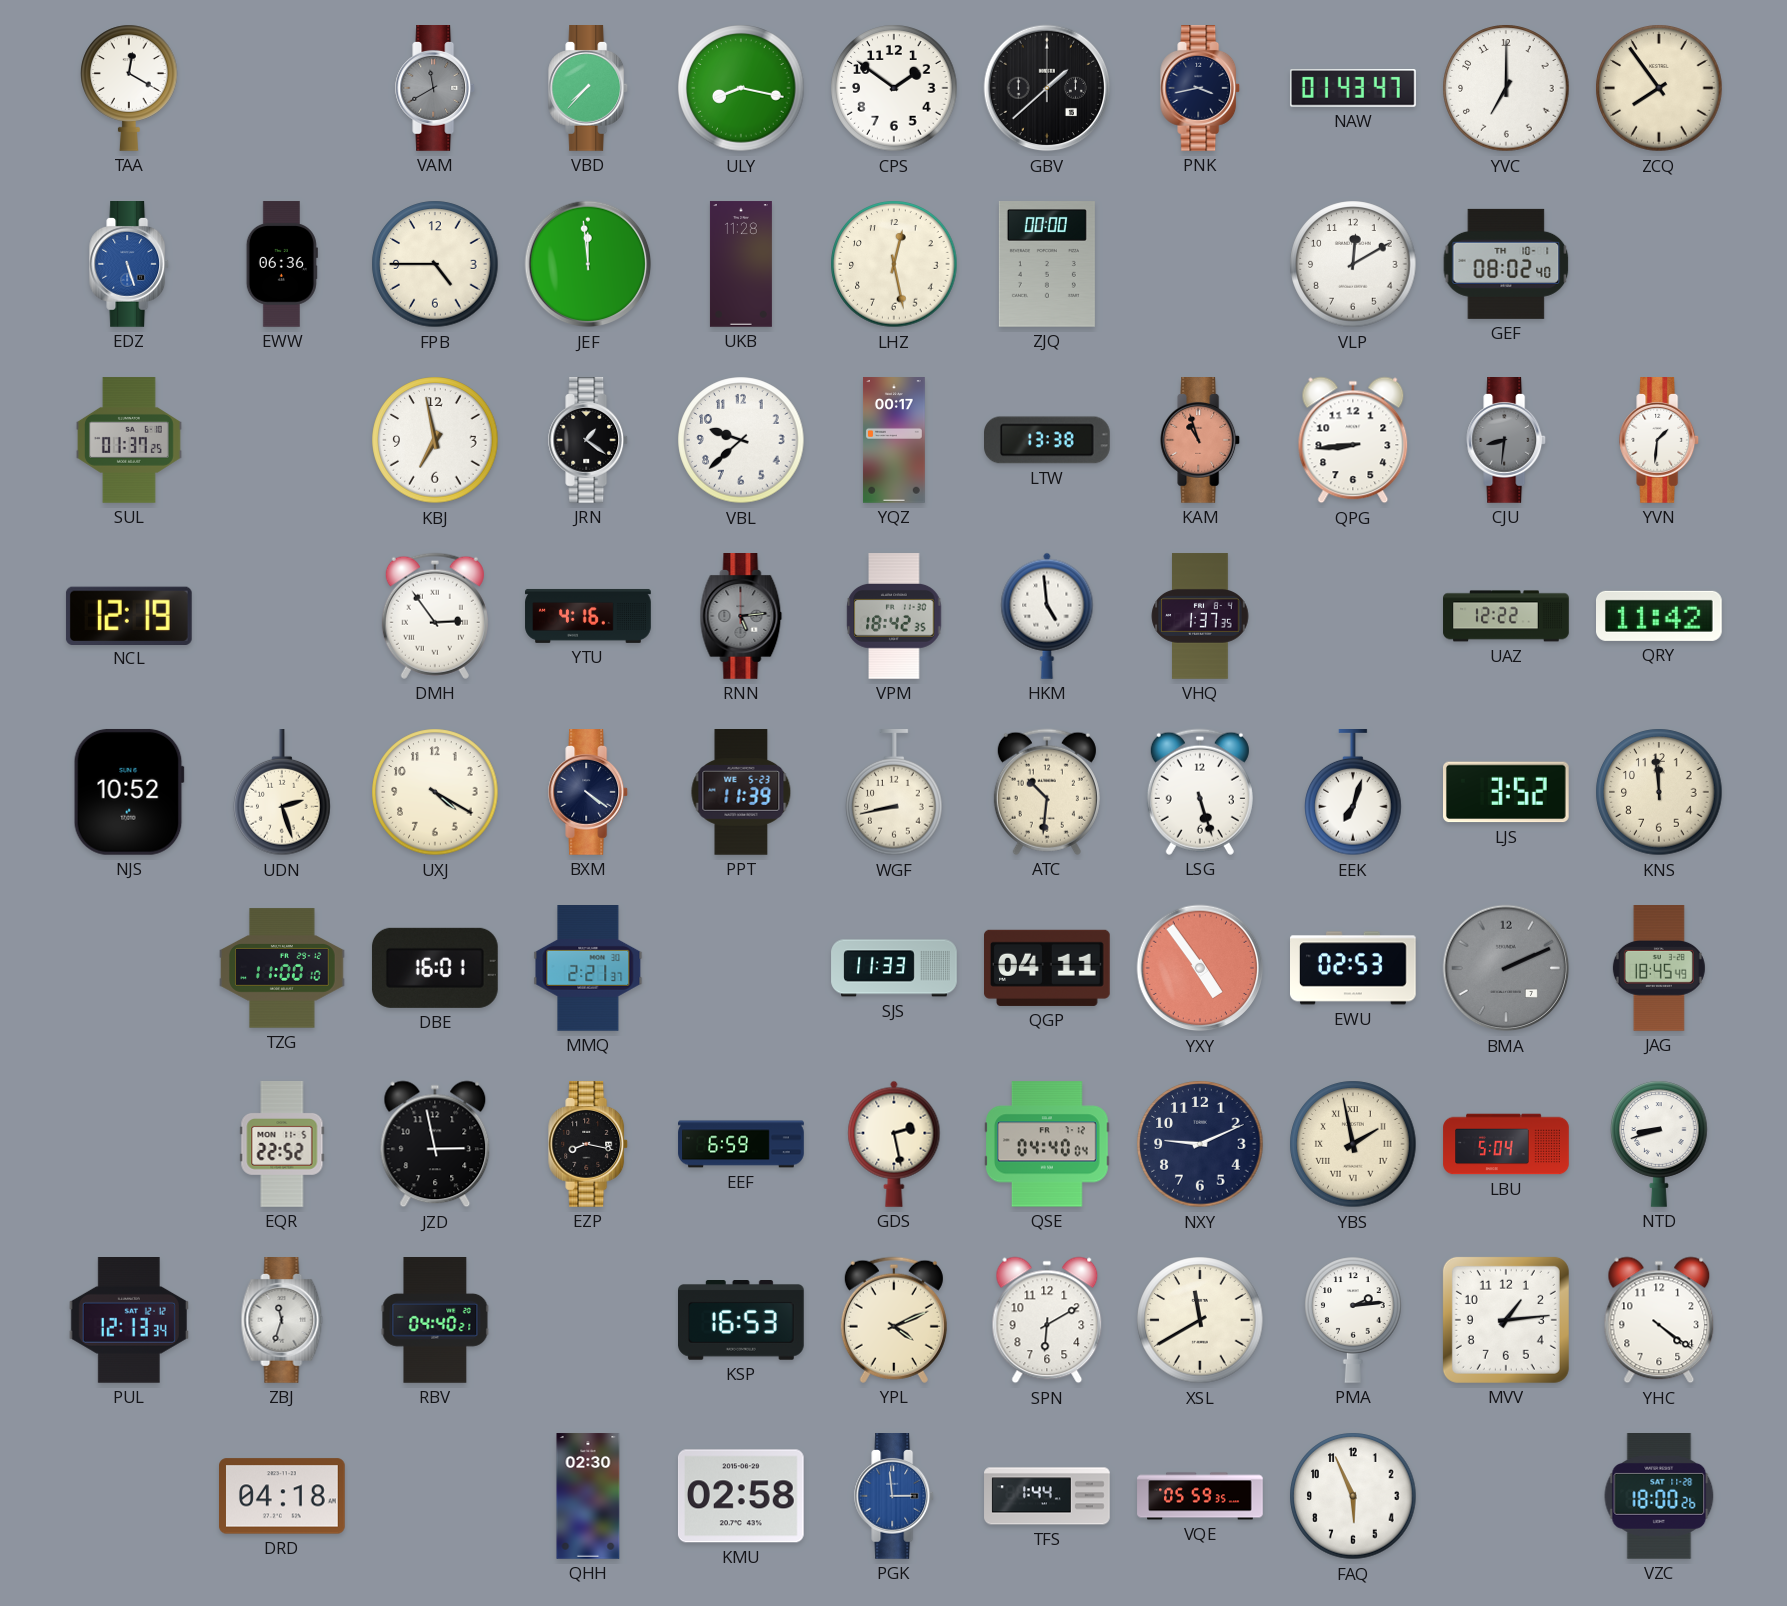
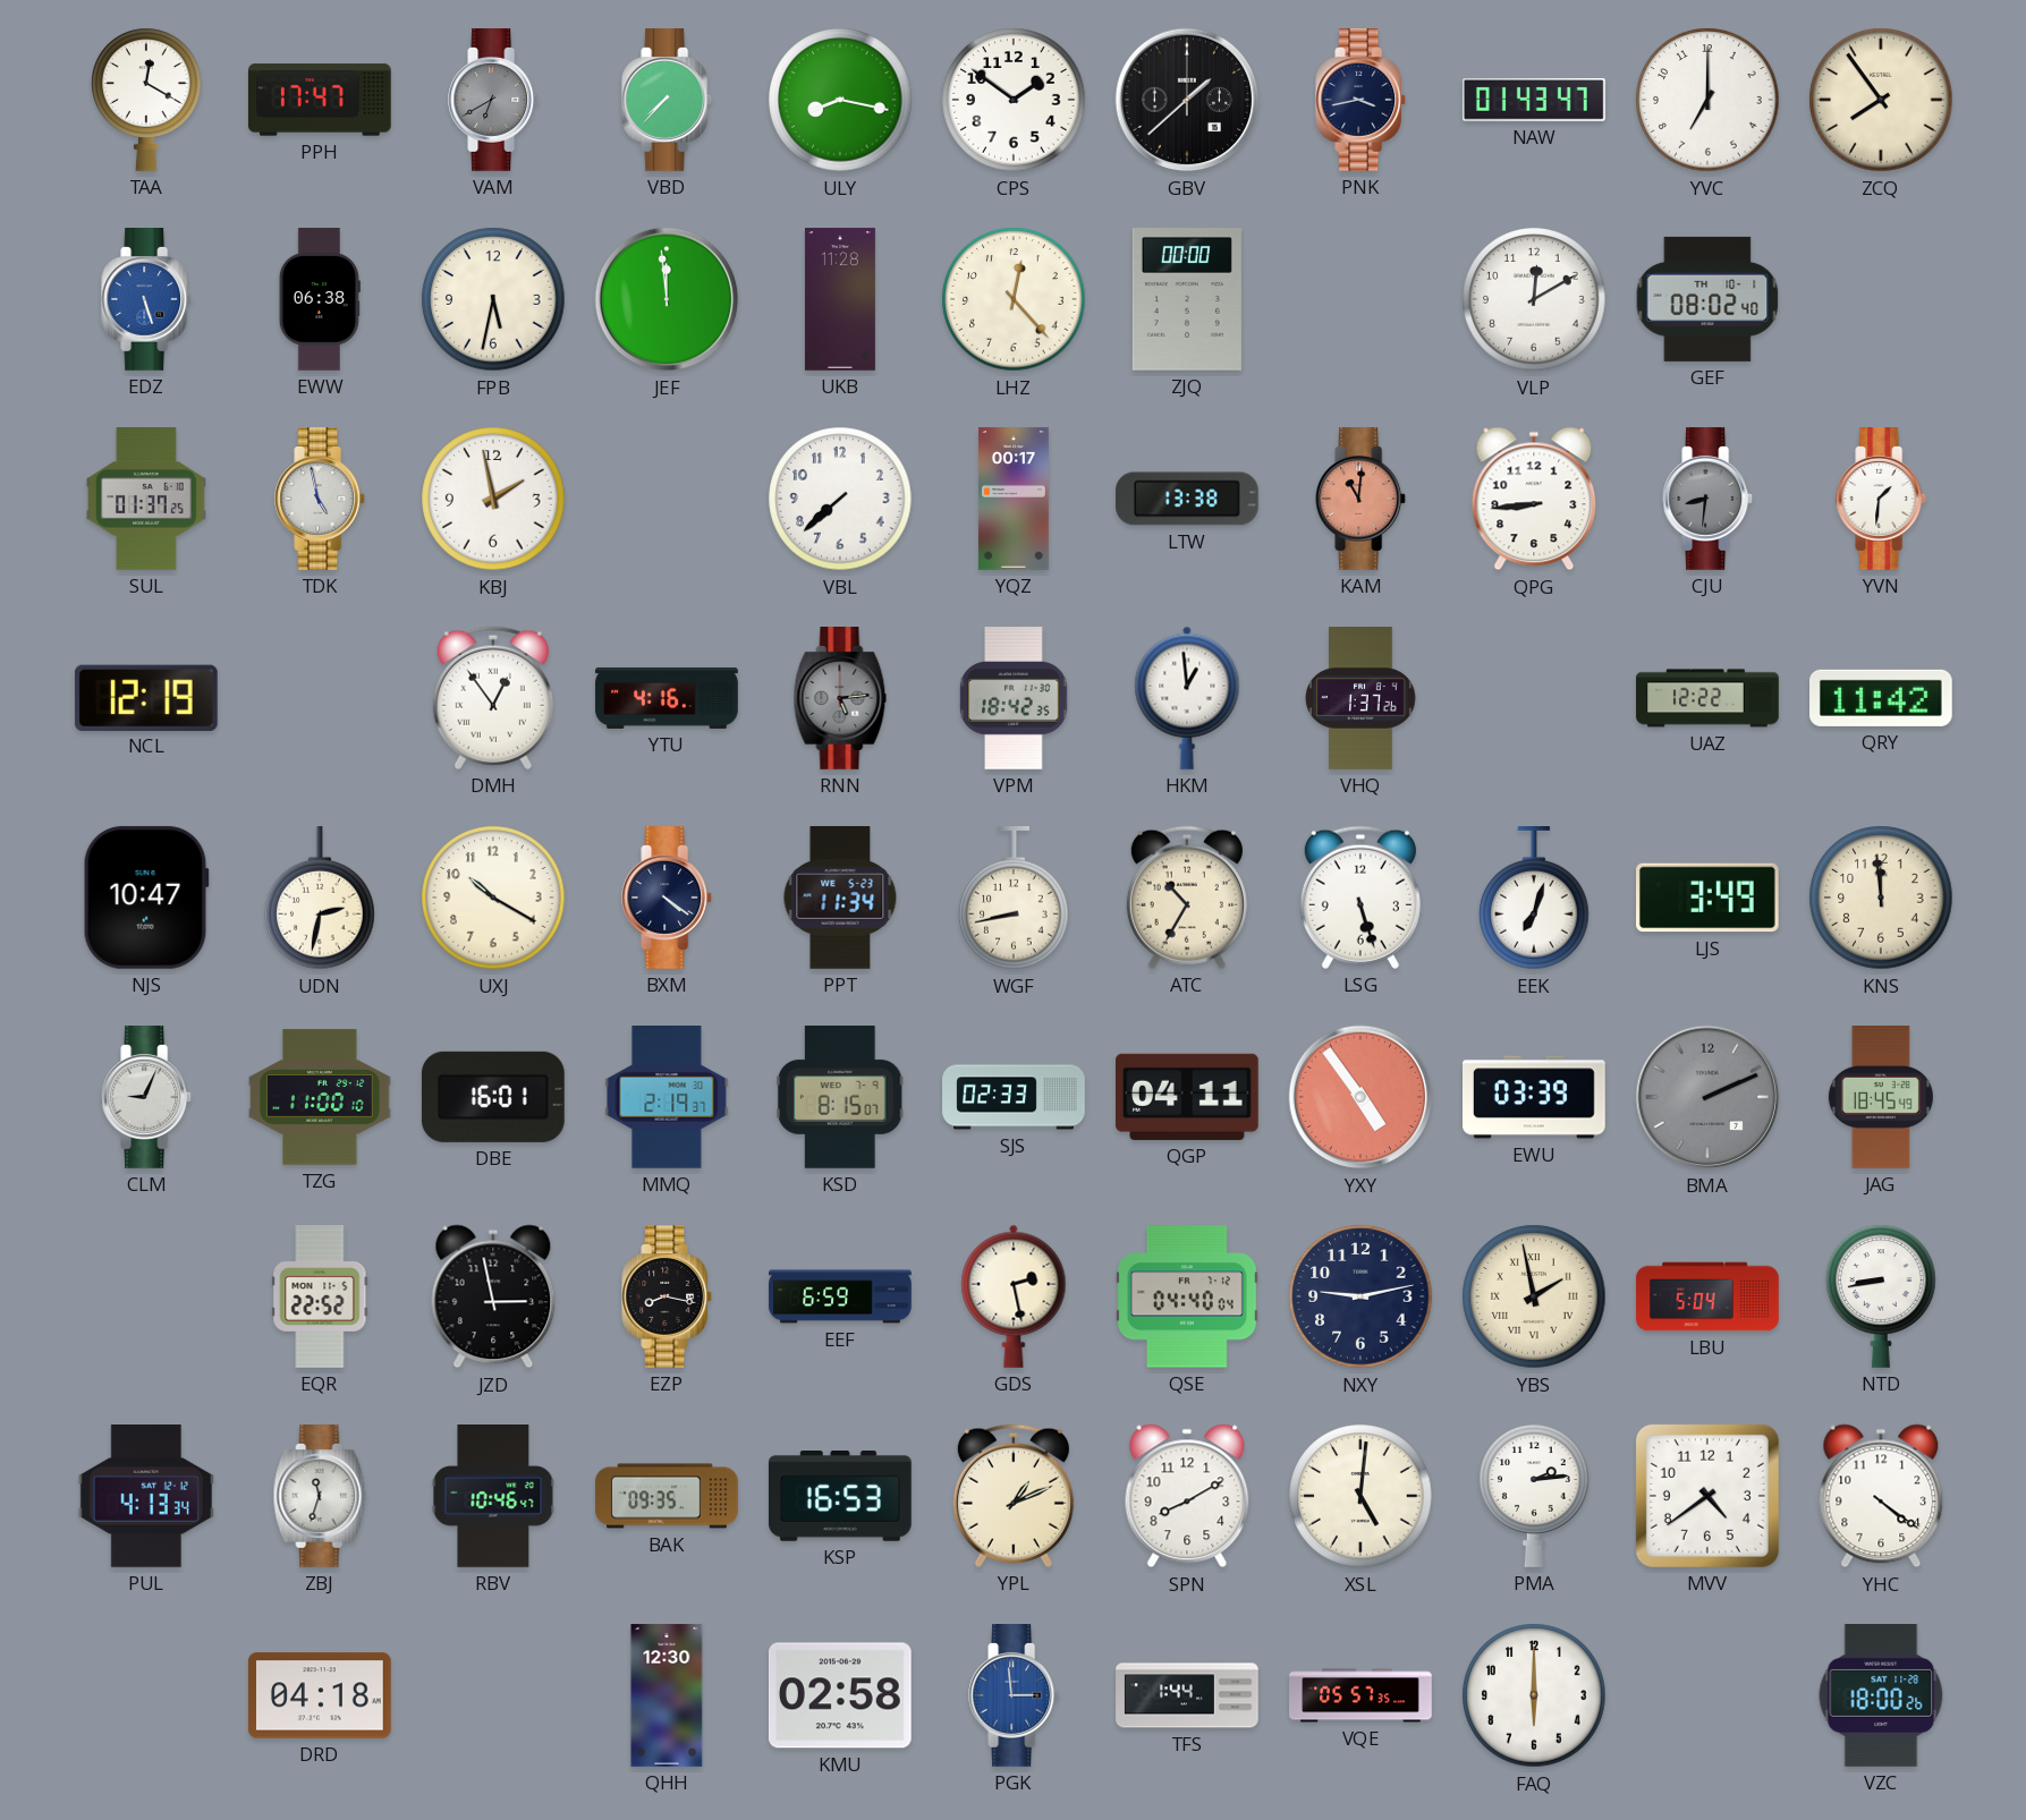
PPH: none -> 17:47 (321, 100)
VAM: 11:40 -> 6:40 (494, 101)
EWW: 06:36 -> 06:38 (320, 299)
FPB: 4:45 -> 5:32 (493, 299)
LHZ: 12:28 -> 12:23 (1014, 299)
TDK: none -> 4:58 (321, 500)
KBJ: 6:58 -> 1:58 (493, 499)
JRN: 1:21 -> none (589, 441)
VBL: 9:38 -> 7:38 (840, 499)
KAM: 10:57 -> 11:01 (1362, 500)
DMH: 2:54 -> 12:54 (493, 698)
HKM: 4:59 -> 12:59 (1187, 698)
VHQ: 1:37:35 -> 1:37:26 (1360, 698)
NJS: 10:52 -> 10:47 (146, 898)
UDN: 2:27 -> 2:32 (320, 899)
UXJ: 4:20 -> 10:20 (493, 898)
PPT: 11:39 -> 11:34 (840, 899)
ATC: 10:31 -> 10:35 (1187, 898)
LJS: 3:52 -> 3:49 (1709, 898)
CLM: none -> 9:04 (147, 1098)
MMQ: 2:21 -> 2:19 (667, 1098)
KSD: none -> 8:15 (840, 1098)
SJS: 11:33 -> 02:33 (1014, 1097)
EWU: 02:53 -> 03:39 (1535, 1097)
NXY: 9:11 -> 9:13 (1360, 1296)
NTD: 8:42 -> 8:43 (1881, 1296)
PUL: 12:13 -> 4:13 (146, 1497)
RBV: 04:40 -> 10:46 (493, 1497)
BAK: none -> 09:35 (667, 1496)
YPL: 4:11 -> 1:11 (1014, 1496)
SPN: 6:10 -> 8:10 (1187, 1496)
XSL: 11:40 -> 5:01 (1360, 1496)
MVV: 1:14 -> 4:39 (1707, 1496)
QHH: 02:30 -> 12:30 (667, 1695)
VQE: 05:59 -> 05:57 (1360, 1695)
FAQ: 5:56 -> 6:00 (1534, 1695)
